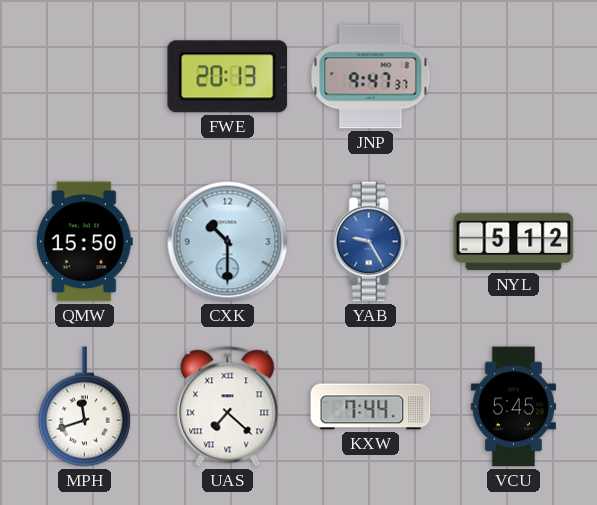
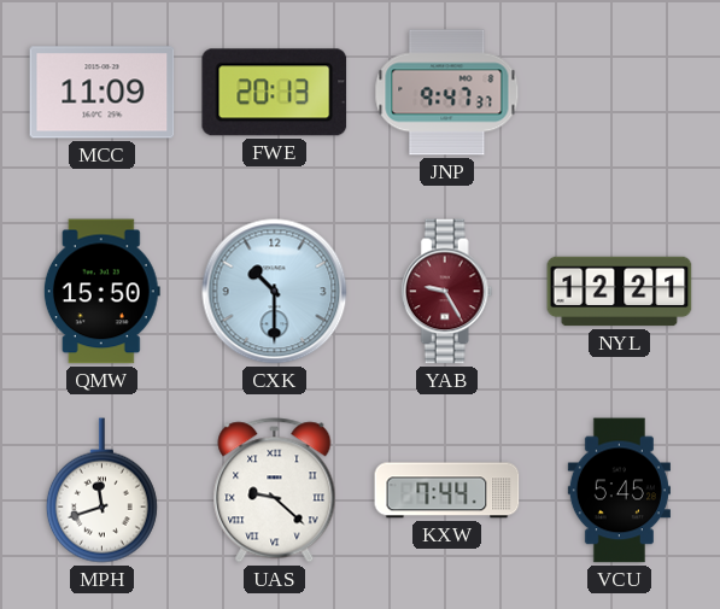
MCC: none -> 11:09 (103, 93)
YAB dial: blue -> burgundy (446, 292)
NYL: 5:12 -> 12:21 (620, 292)
UAS: 7:22 -> 9:22 (275, 491)
